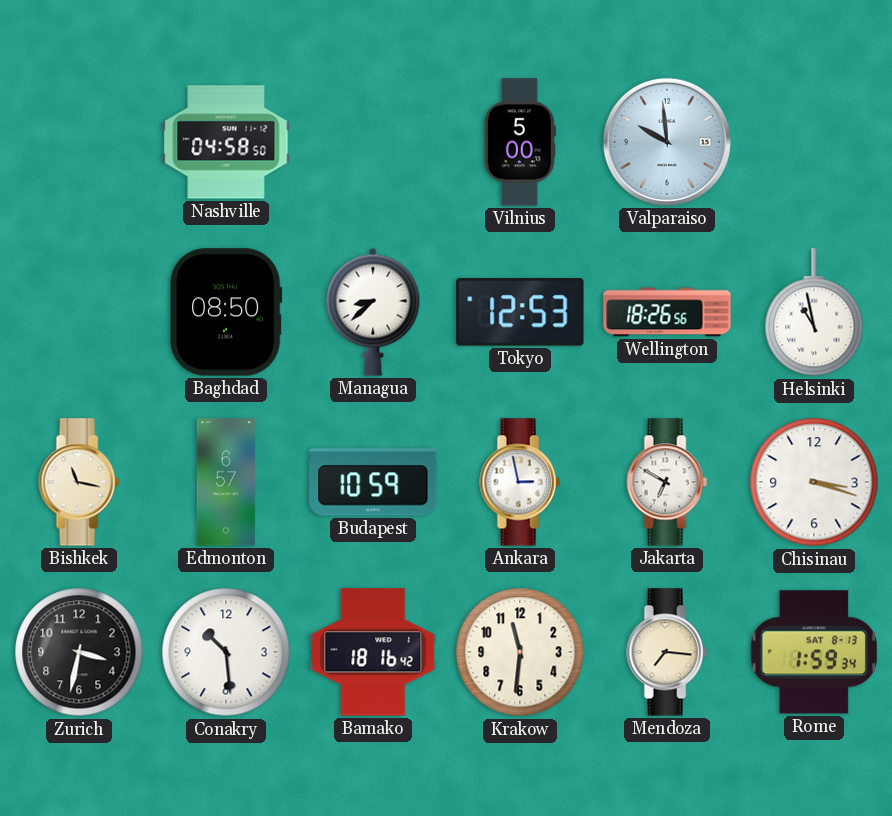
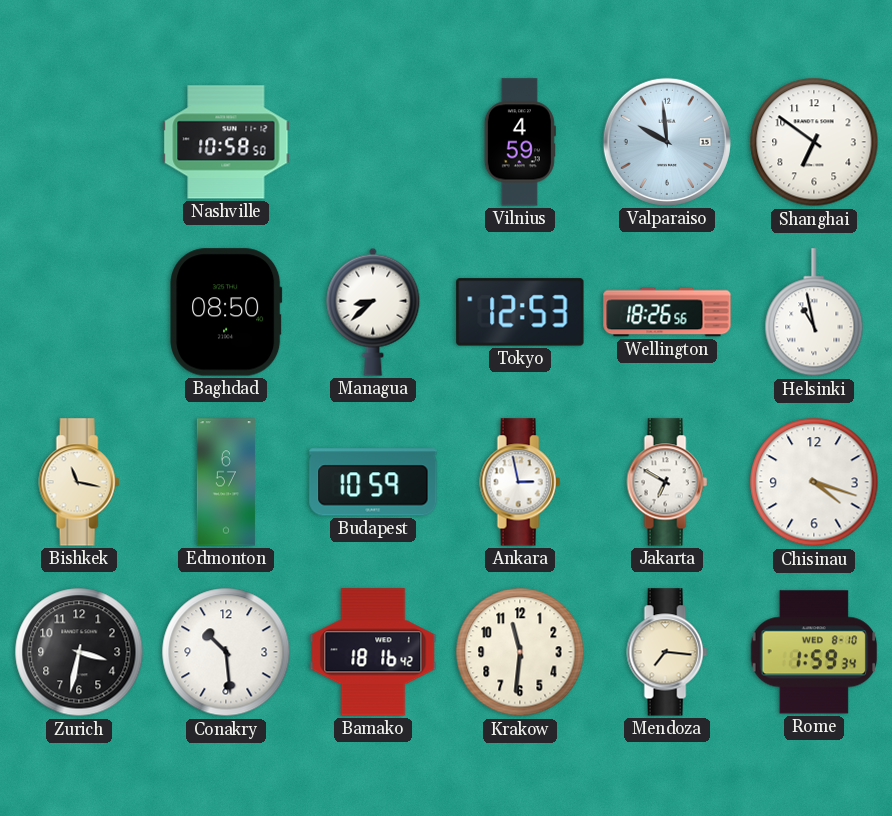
Nashville: 04:58 -> 10:58 (226, 142)
Vilnius: 5:00 -> 4:59 (520, 142)
Shanghai: none -> 6:51 (814, 142)
Chisinau: 3:18 -> 4:18 (814, 482)
Rome date: SAT 8-13 -> WED 8-10 (814, 652)
